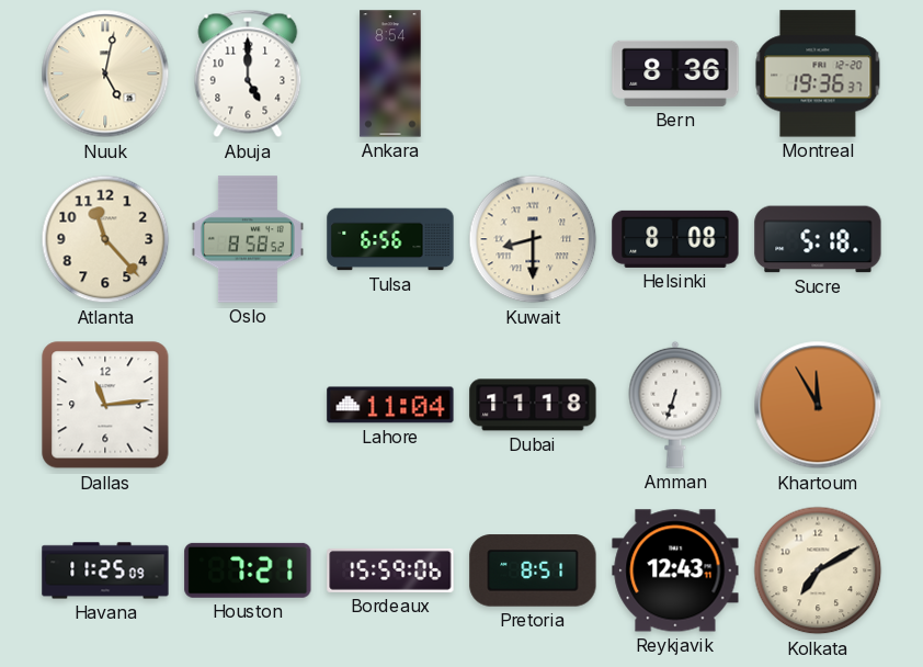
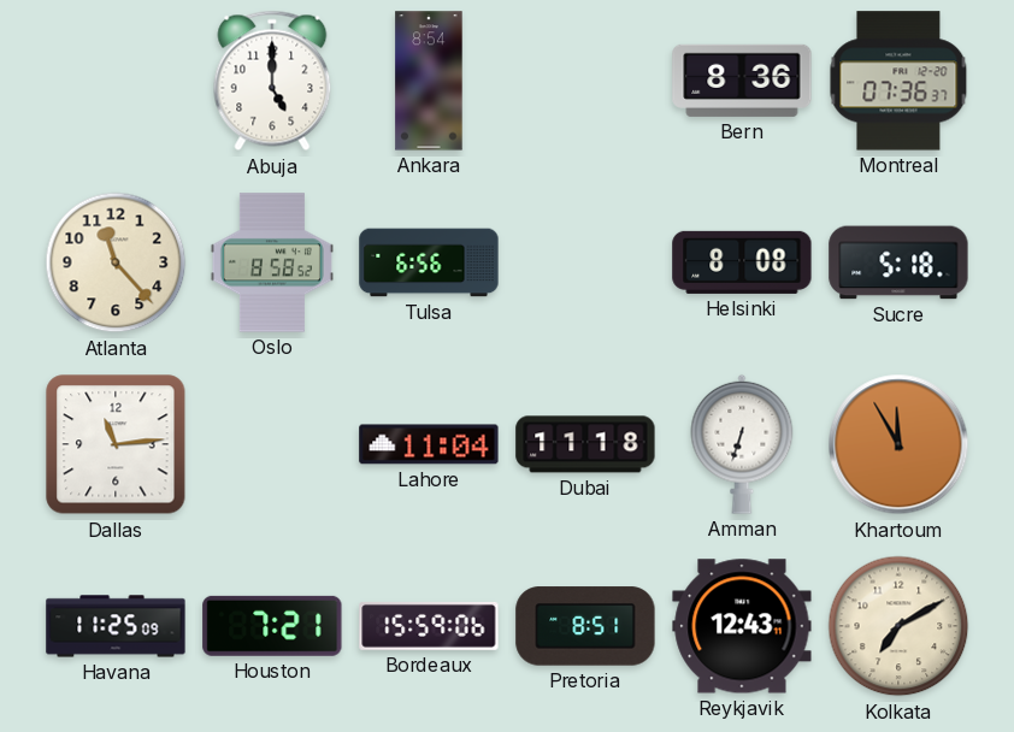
Nuuk: 5:02 -> none (105, 74)
Montreal: 19:36 -> 07:36 (898, 81)
Kuwait: 8:30 -> none (533, 239)
